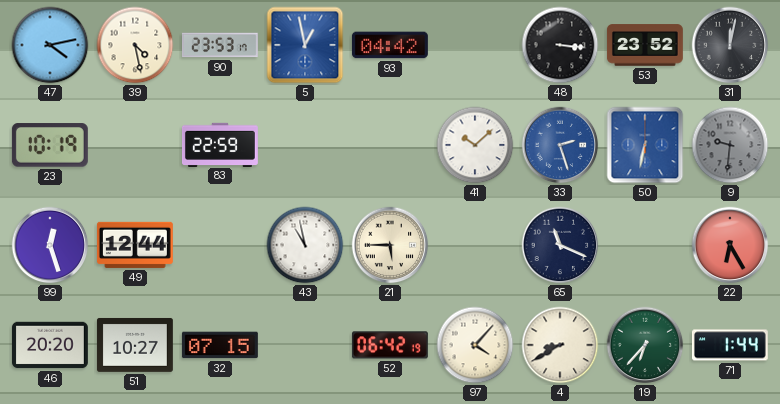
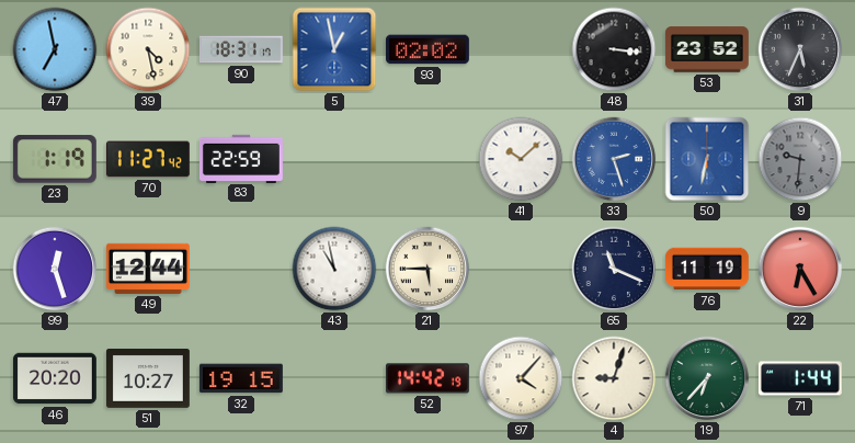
47: 4:13 -> 6:58 (55, 49)
90: 23:53 -> 18:31 (241, 49)
93: 04:42 -> 02:02 (428, 49)
31: 12:02 -> 5:34 (800, 49)
23: 10:19 -> 1:19 (55, 159)
70: none -> 11:27 (148, 159)
76: none -> 11:19 (707, 269)
32: 07:15 -> 19:15 (241, 378)
52: 06:42 -> 14:42 (428, 378)
4: 8:40 -> 9:03 (614, 378)
